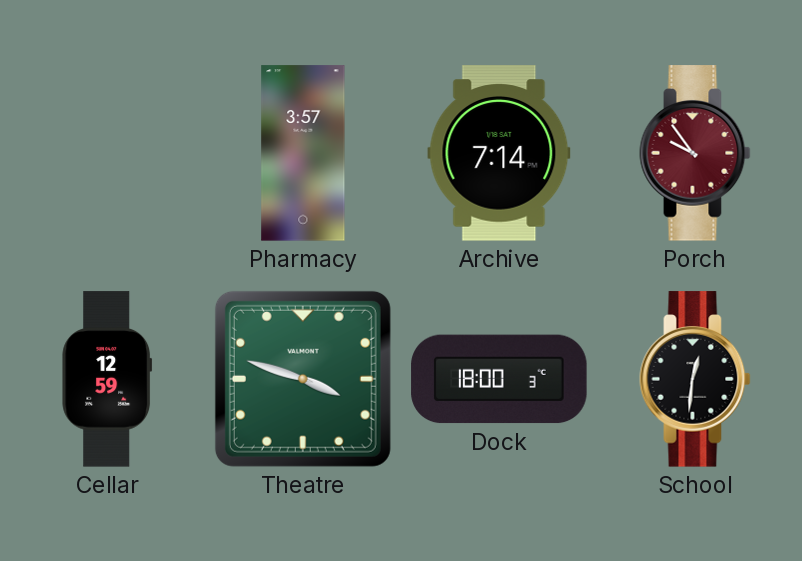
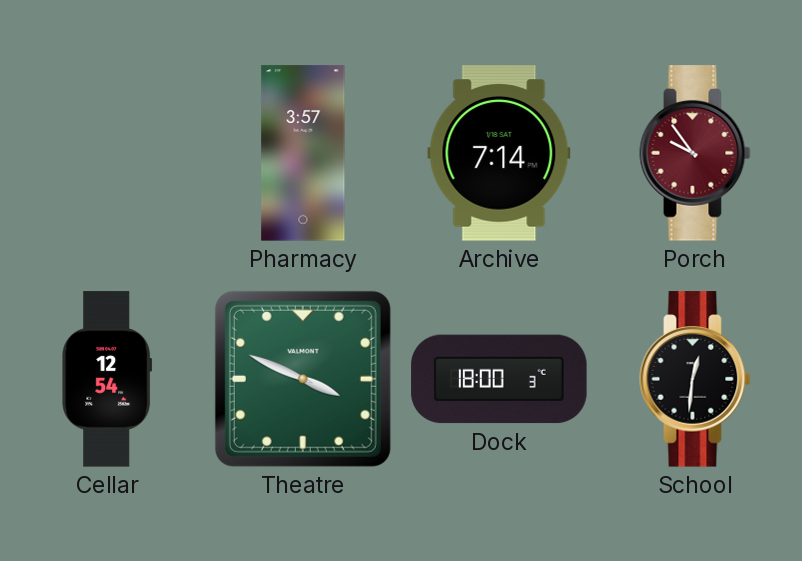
Cellar: 12:59 -> 12:54 (107, 379)
Theatre: 3:48 -> 3:49 (303, 379)
